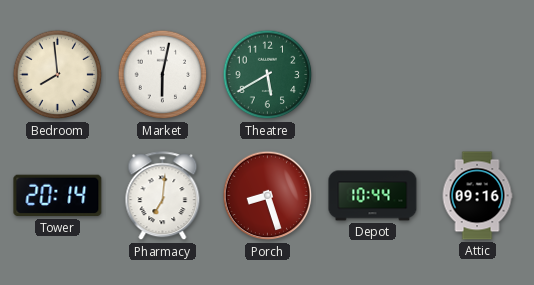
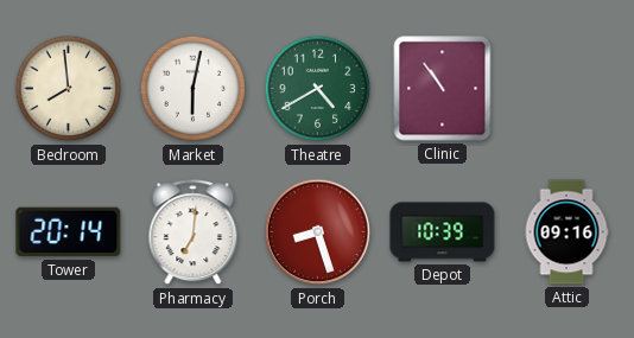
Theatre: 5:40 -> 4:40 (318, 89)
Clinic: none -> 10:54 (443, 89)
Depot: 10:44 -> 10:39 (443, 232)
